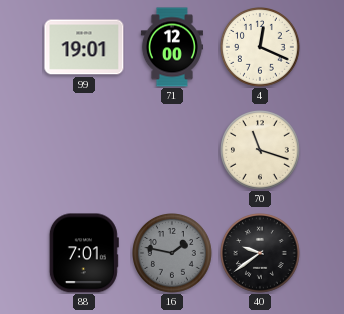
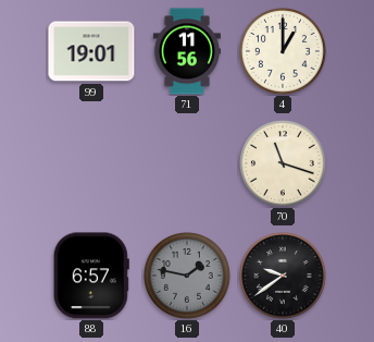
71: 12:00 -> 11:56 (187, 51)
4: 12:19 -> 1:00 (284, 52)
88: 7:01 -> 6:57 (91, 276)
